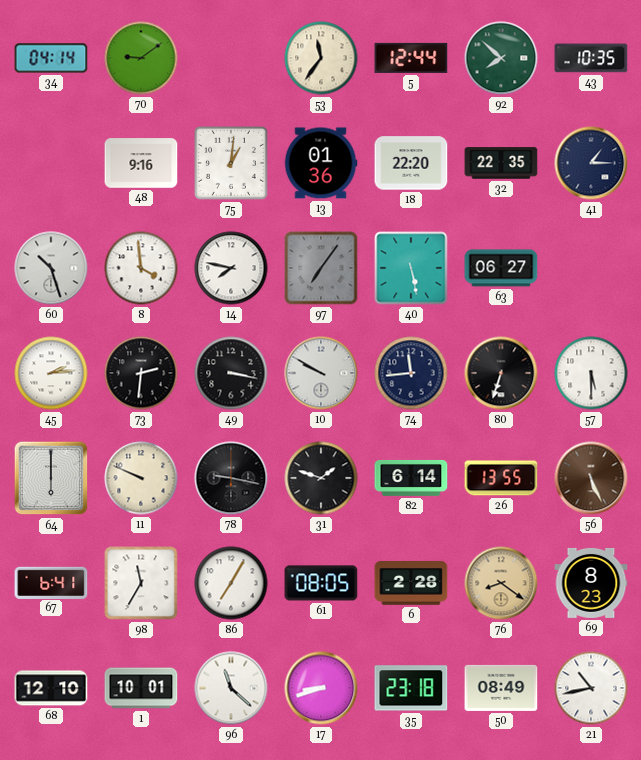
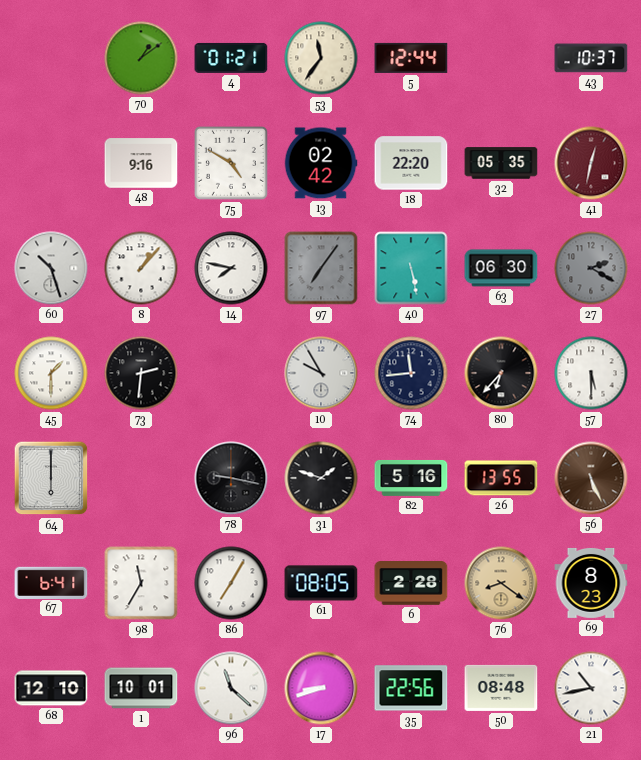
34: 04:14 -> none (51, 58)
70: 9:09 -> 1:09 (141, 58)
4: none -> 01:21 (231, 58)
92: 7:52 -> none (501, 58)
43: 10:35 -> 10:37 (591, 58)
75: 1:01 -> 4:50 (231, 163)
13: 01:36 -> 02:42 (321, 163)
32: 22:35 -> 05:35 (501, 163)
41: 1:15 -> 12:32 (591, 163)
41 dial: navy -> burgundy (591, 163)
8: 3:59 -> 1:07 (141, 268)
63: 06:27 -> 06:30 (501, 268)
27: none -> 2:20 (591, 268)
45: 2:14 -> 1:30 (51, 373)
49: 3:17 -> none (231, 373)
10: 9:50 -> 9:55 (321, 373)
80: 6:33 -> 6:37 (501, 373)
11: 9:49 -> none (141, 478)
82: 6:14 -> 5:16 (411, 478)
35: 23:18 -> 22:56 (411, 688)
50: 08:49 -> 08:48 (501, 688)
